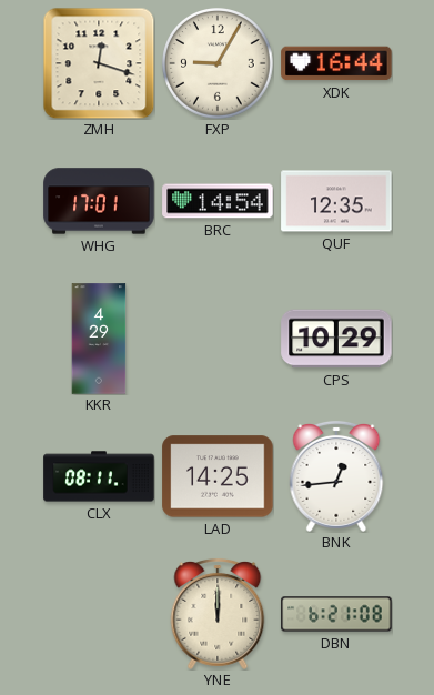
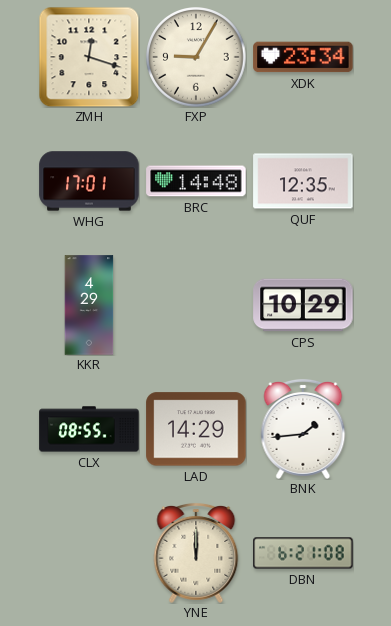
XDK: 16:44 -> 23:34 (303, 57)
BRC: 14:54 -> 14:48 (196, 181)
CLX: 08:11 -> 08:55 (89, 429)
LAD: 14:25 -> 14:29 (196, 429)
BNK: 12:44 -> 1:44 (303, 429)
